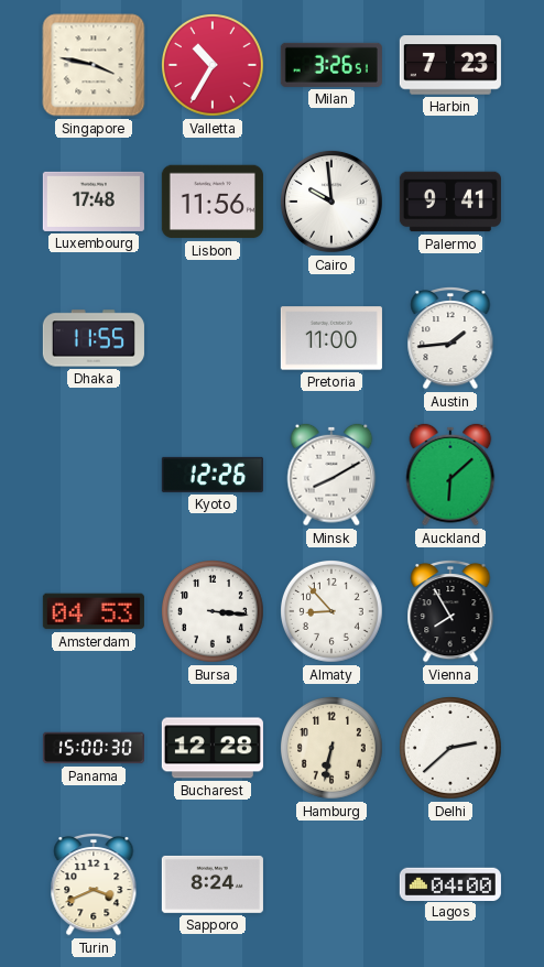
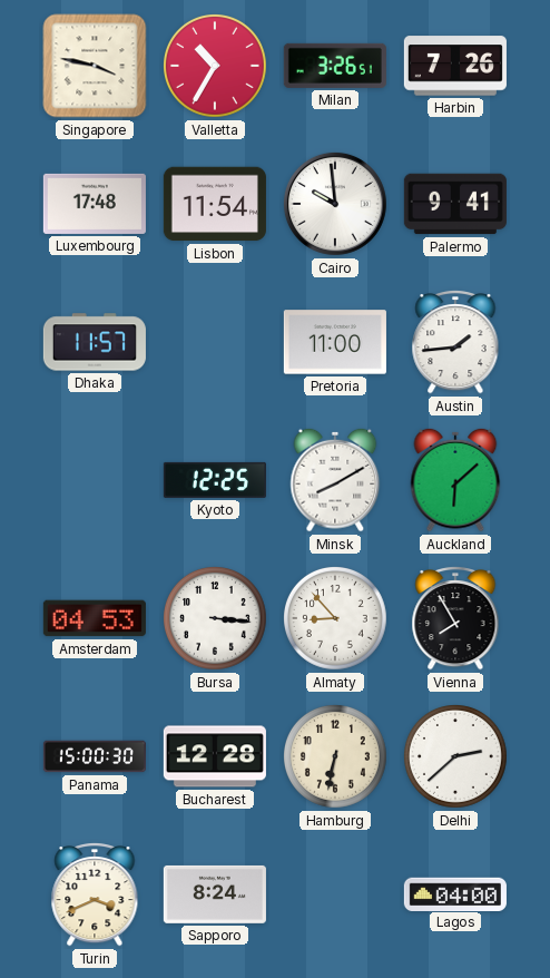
Harbin: 7:23 -> 7:26 (455, 66)
Lisbon: 11:56 -> 11:54 (215, 204)
Dhaka: 11:55 -> 11:57 (95, 342)
Kyoto: 12:26 -> 12:25 (215, 480)
